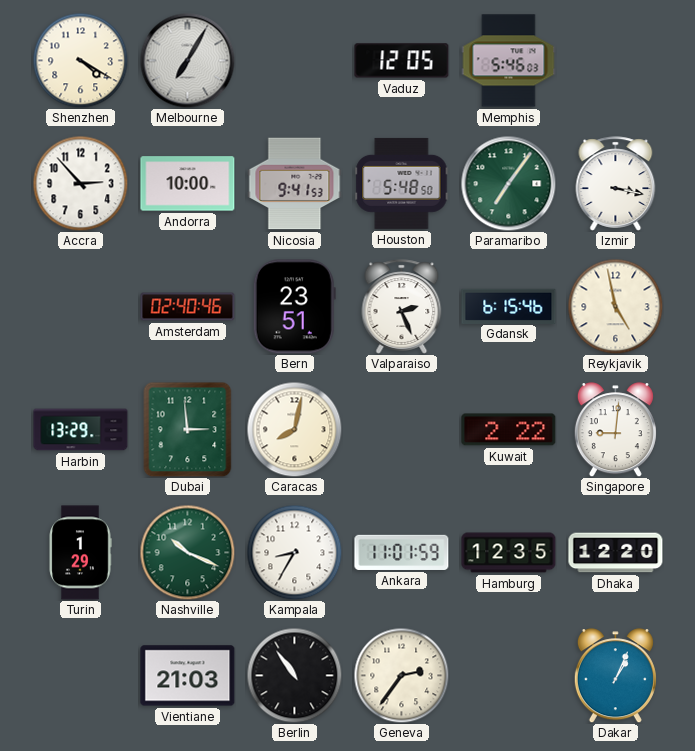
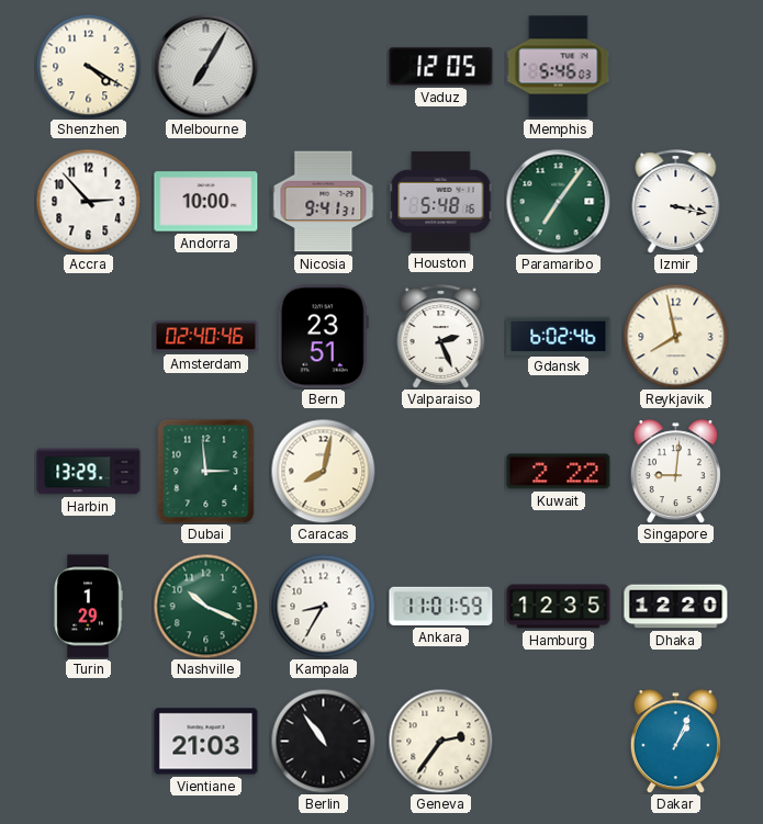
Nicosia: 9:41:53 -> 9:41:31 (324, 202)
Houston: 5:48:50 -> 5:48:16 (441, 201)
Gdansk: 6:15 -> 6:02 (559, 336)
Reykjavik: 4:58 -> 7:58 (675, 336)
